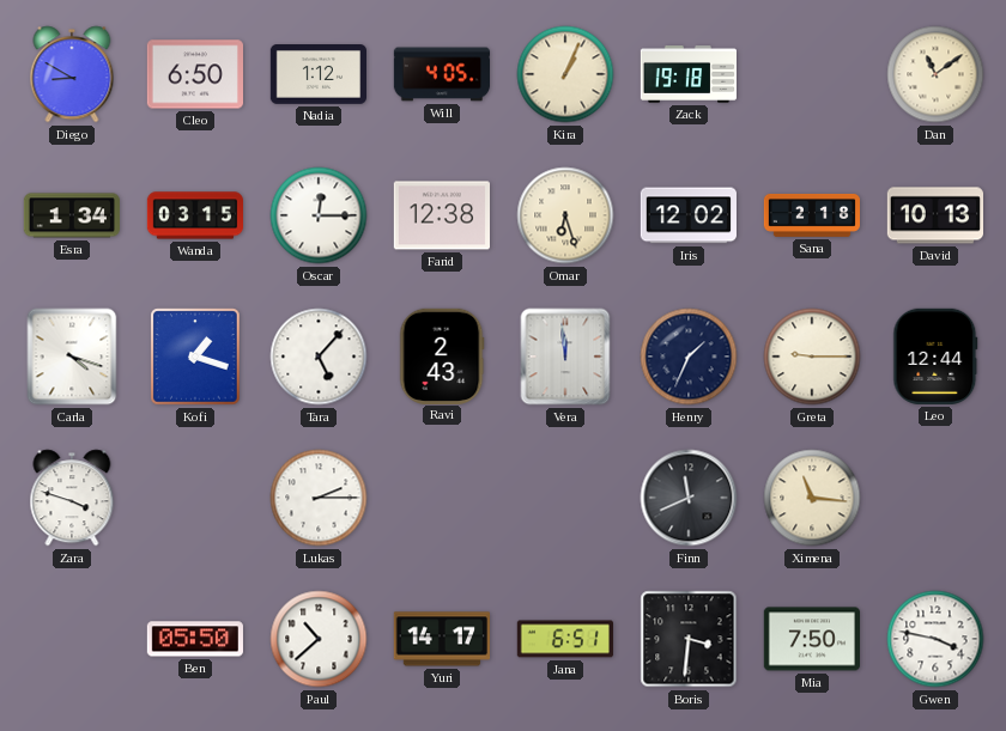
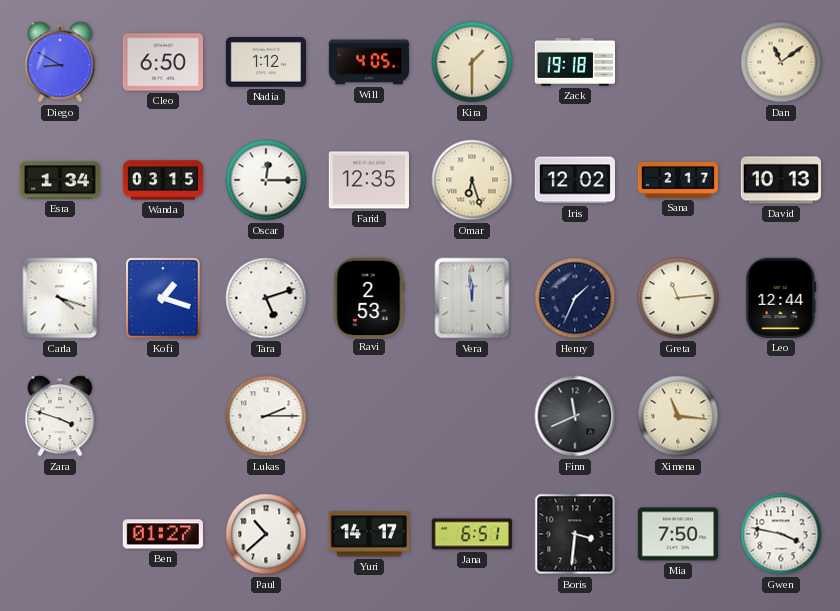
Kira: 1:04 -> 1:30 (472, 62)
Farid: 12:38 -> 12:35 (368, 180)
Sana: 2:18 -> 2:17 (677, 180)
Tara: 5:07 -> 5:12 (266, 298)
Ravi: 2:43 -> 2:53 (369, 297)
Greta: 9:15 -> 11:14 (678, 298)
Ben: 05:50 -> 01:27 (163, 534)
